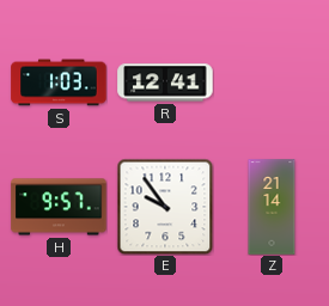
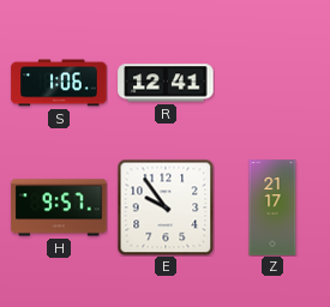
S: 1:03 -> 1:06 (59, 83)
Z: 21:14 -> 21:17 (272, 207)
